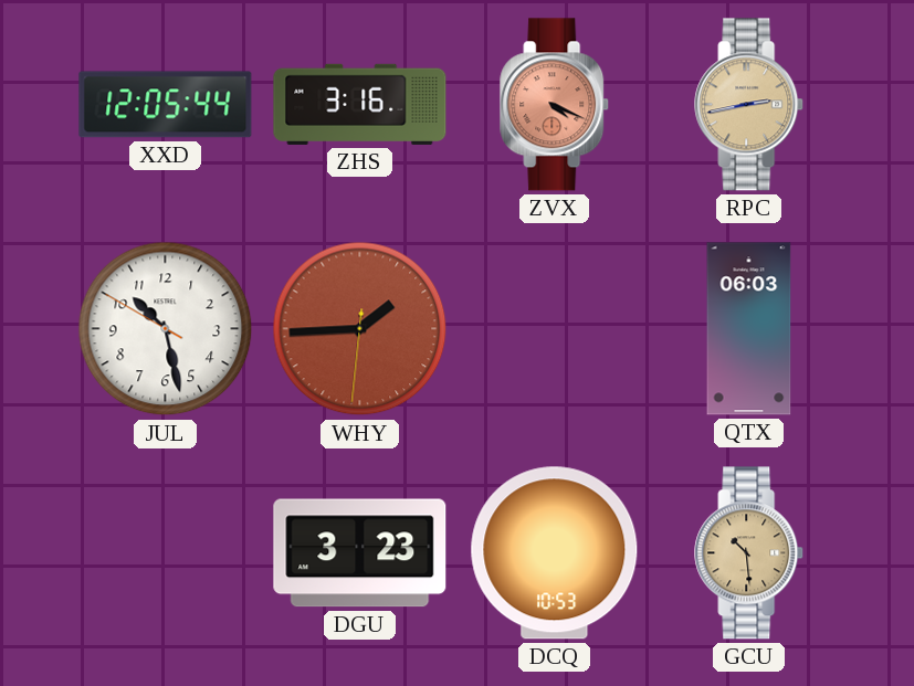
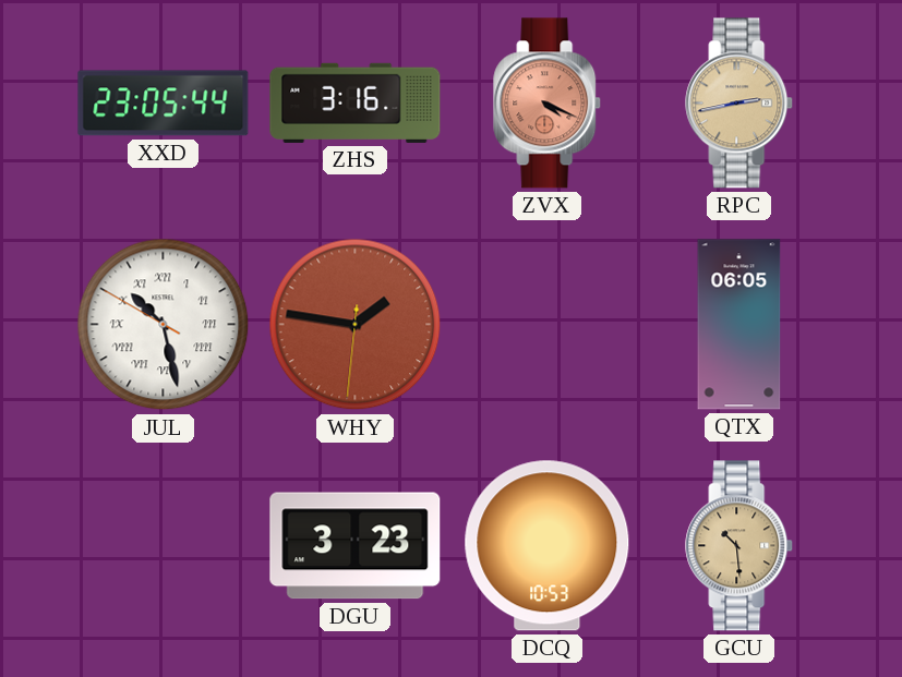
XXD: 12:05 -> 23:05 (164, 104)
JUL numerals: Arabic -> Roman (164, 325)
WHY: 1:44 -> 1:46 (356, 325)
QTX: 06:03 -> 06:05 (739, 325)
